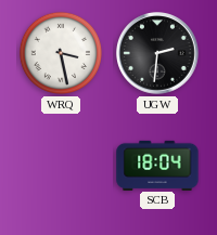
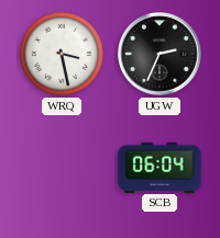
UGW: 2:31 -> 2:34 (161, 55)
SCB: 18:04 -> 06:04 (159, 167)
